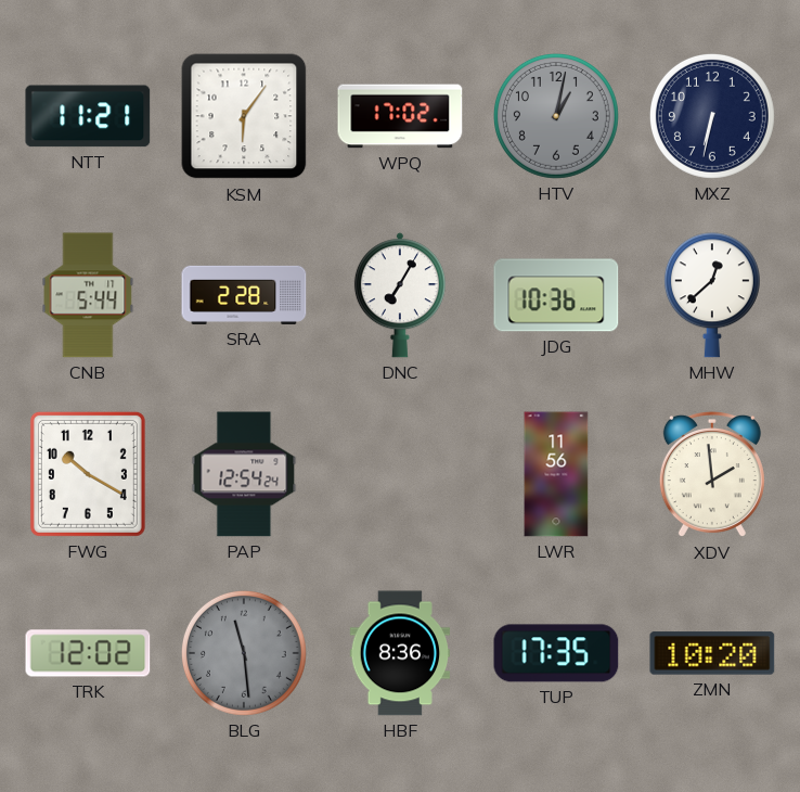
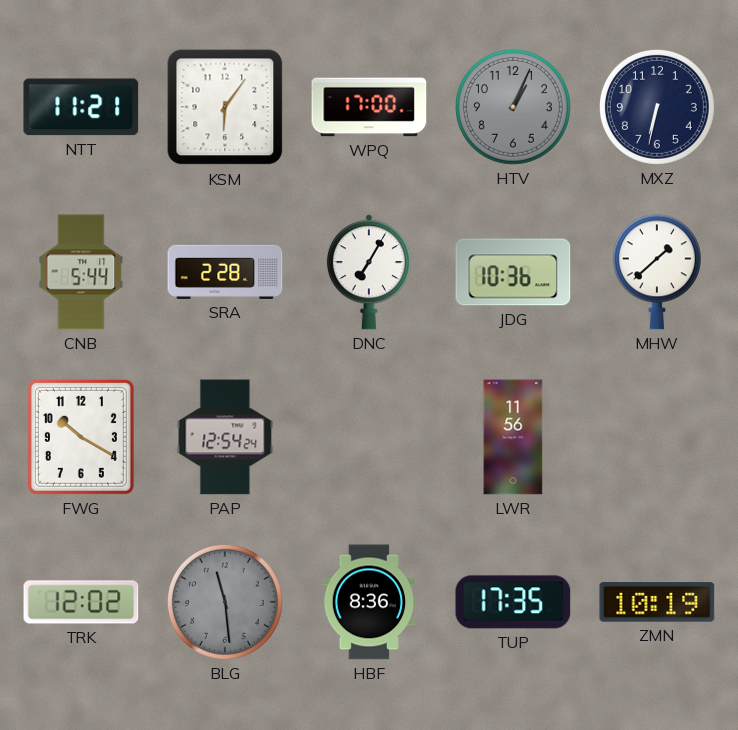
WPQ: 17:02 -> 17:00 (369, 107)
HTV: 1:02 -> 1:04 (513, 107)
MHW: 12:38 -> 1:38 (657, 272)
XDV: 1:59 -> none (712, 474)
ZMN: 10:20 -> 10:19 (657, 602)
